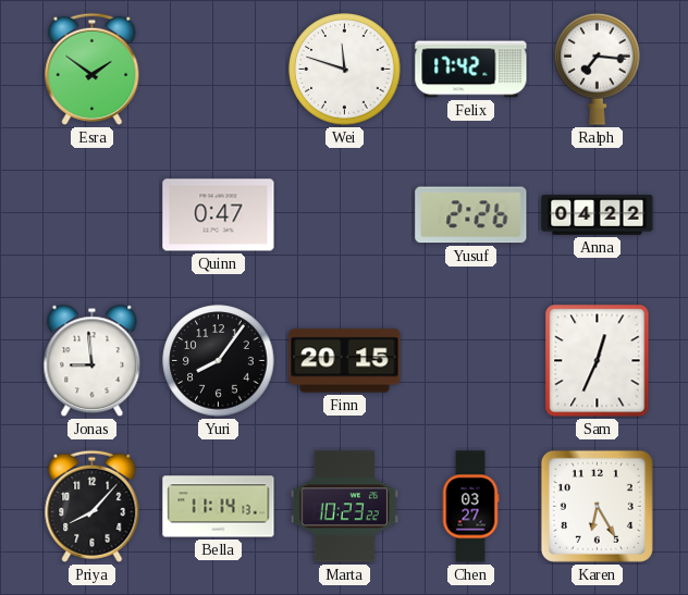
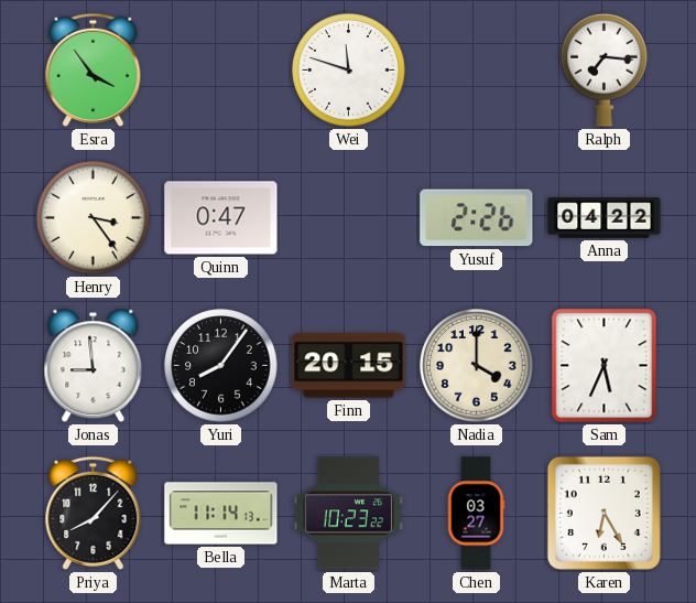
Esra: 1:51 -> 3:54 (94, 69)
Felix: 17:42 -> none (471, 70)
Henry: none -> 3:24 (94, 218)
Nadia: none -> 4:00 (477, 366)
Sam: 12:34 -> 5:34 (605, 366)
